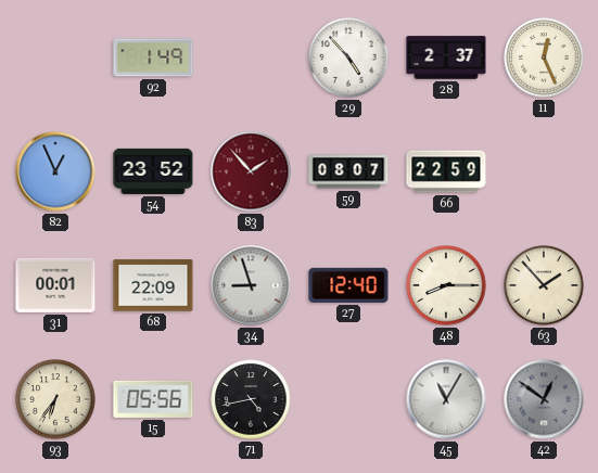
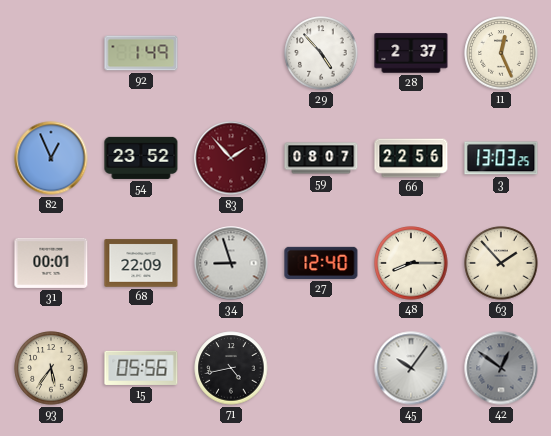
66: 22:59 -> 22:56 (411, 158)
3: none -> 13:03 (501, 158)
93: 6:36 -> 5:36 (51, 368)
45: 11:05 -> 10:06 (411, 368)
